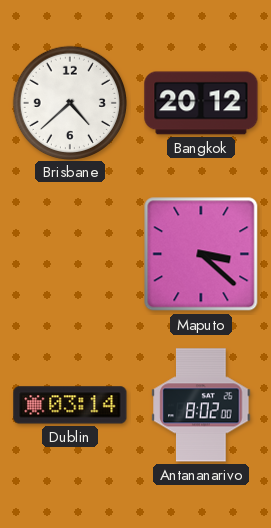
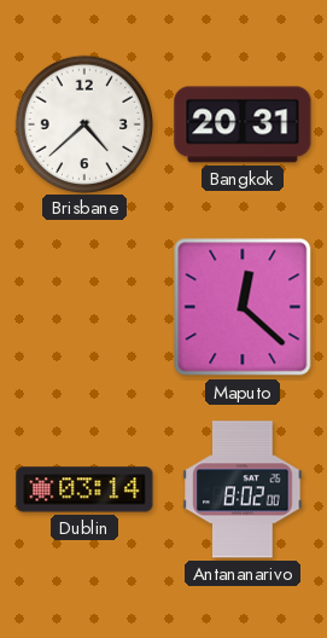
Bangkok: 20:12 -> 20:31 (243, 124)
Maputo: 3:22 -> 12:22 (243, 307)
